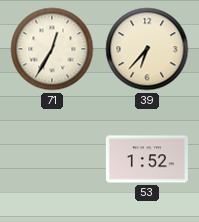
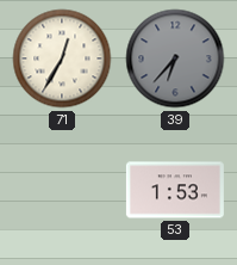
39 dial: cream -> grey (175, 58)
53: 1:52 -> 1:53 (175, 190)
